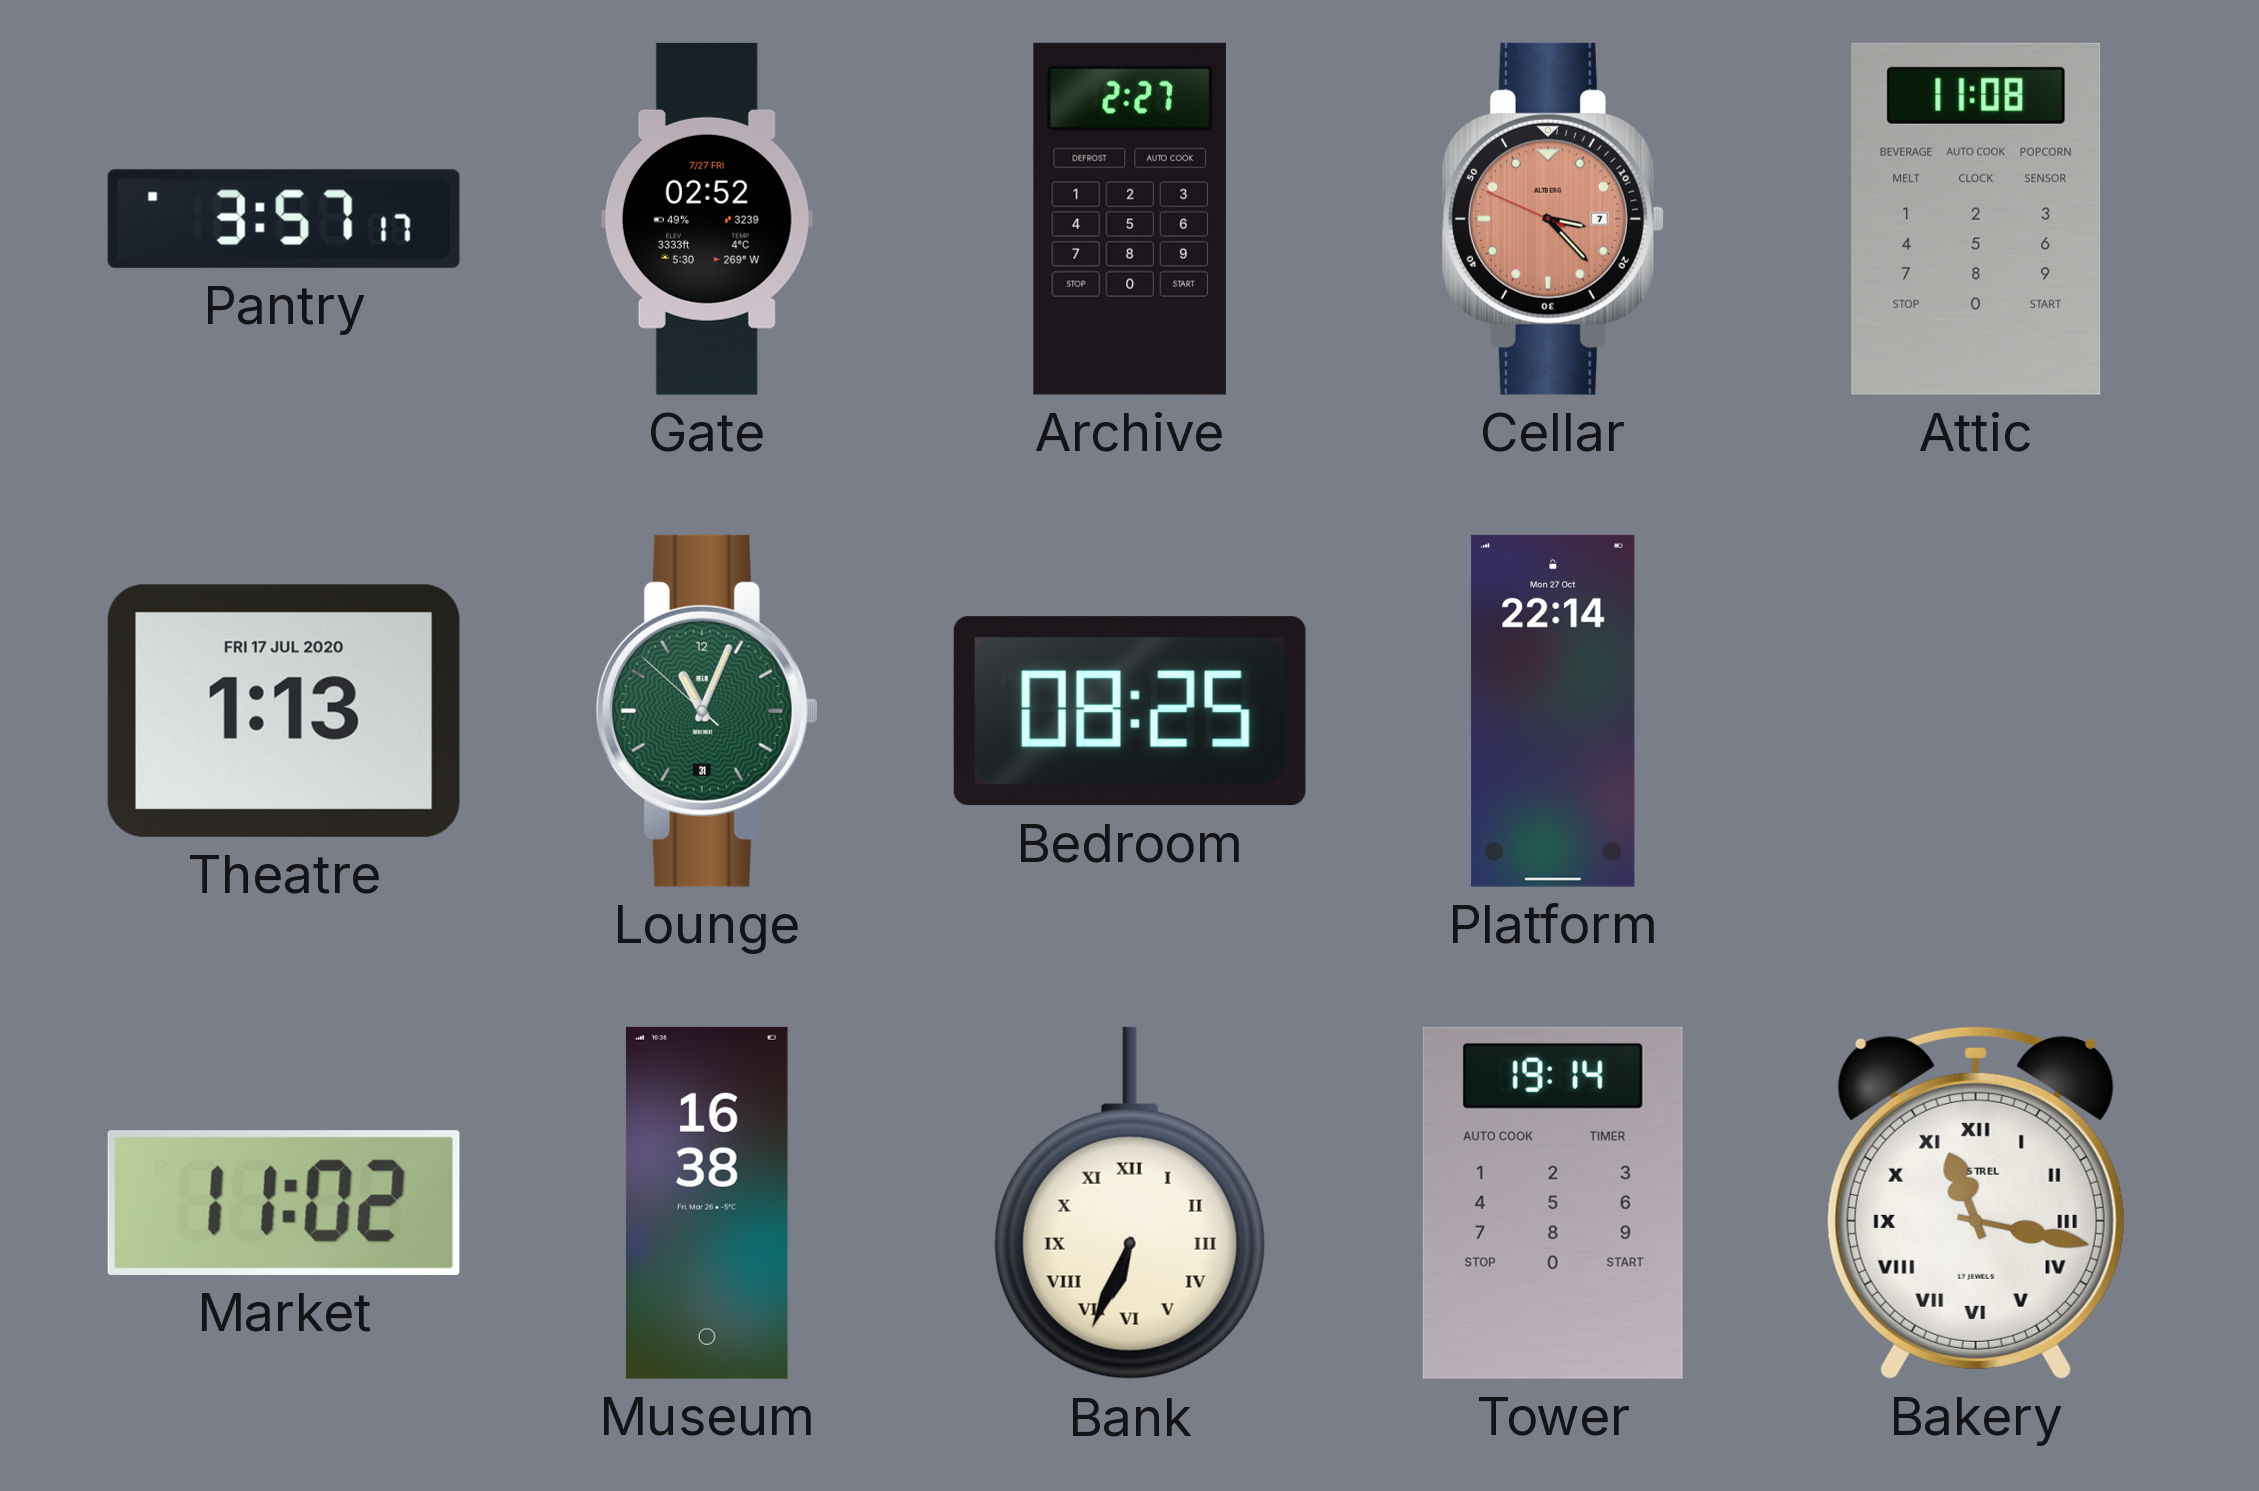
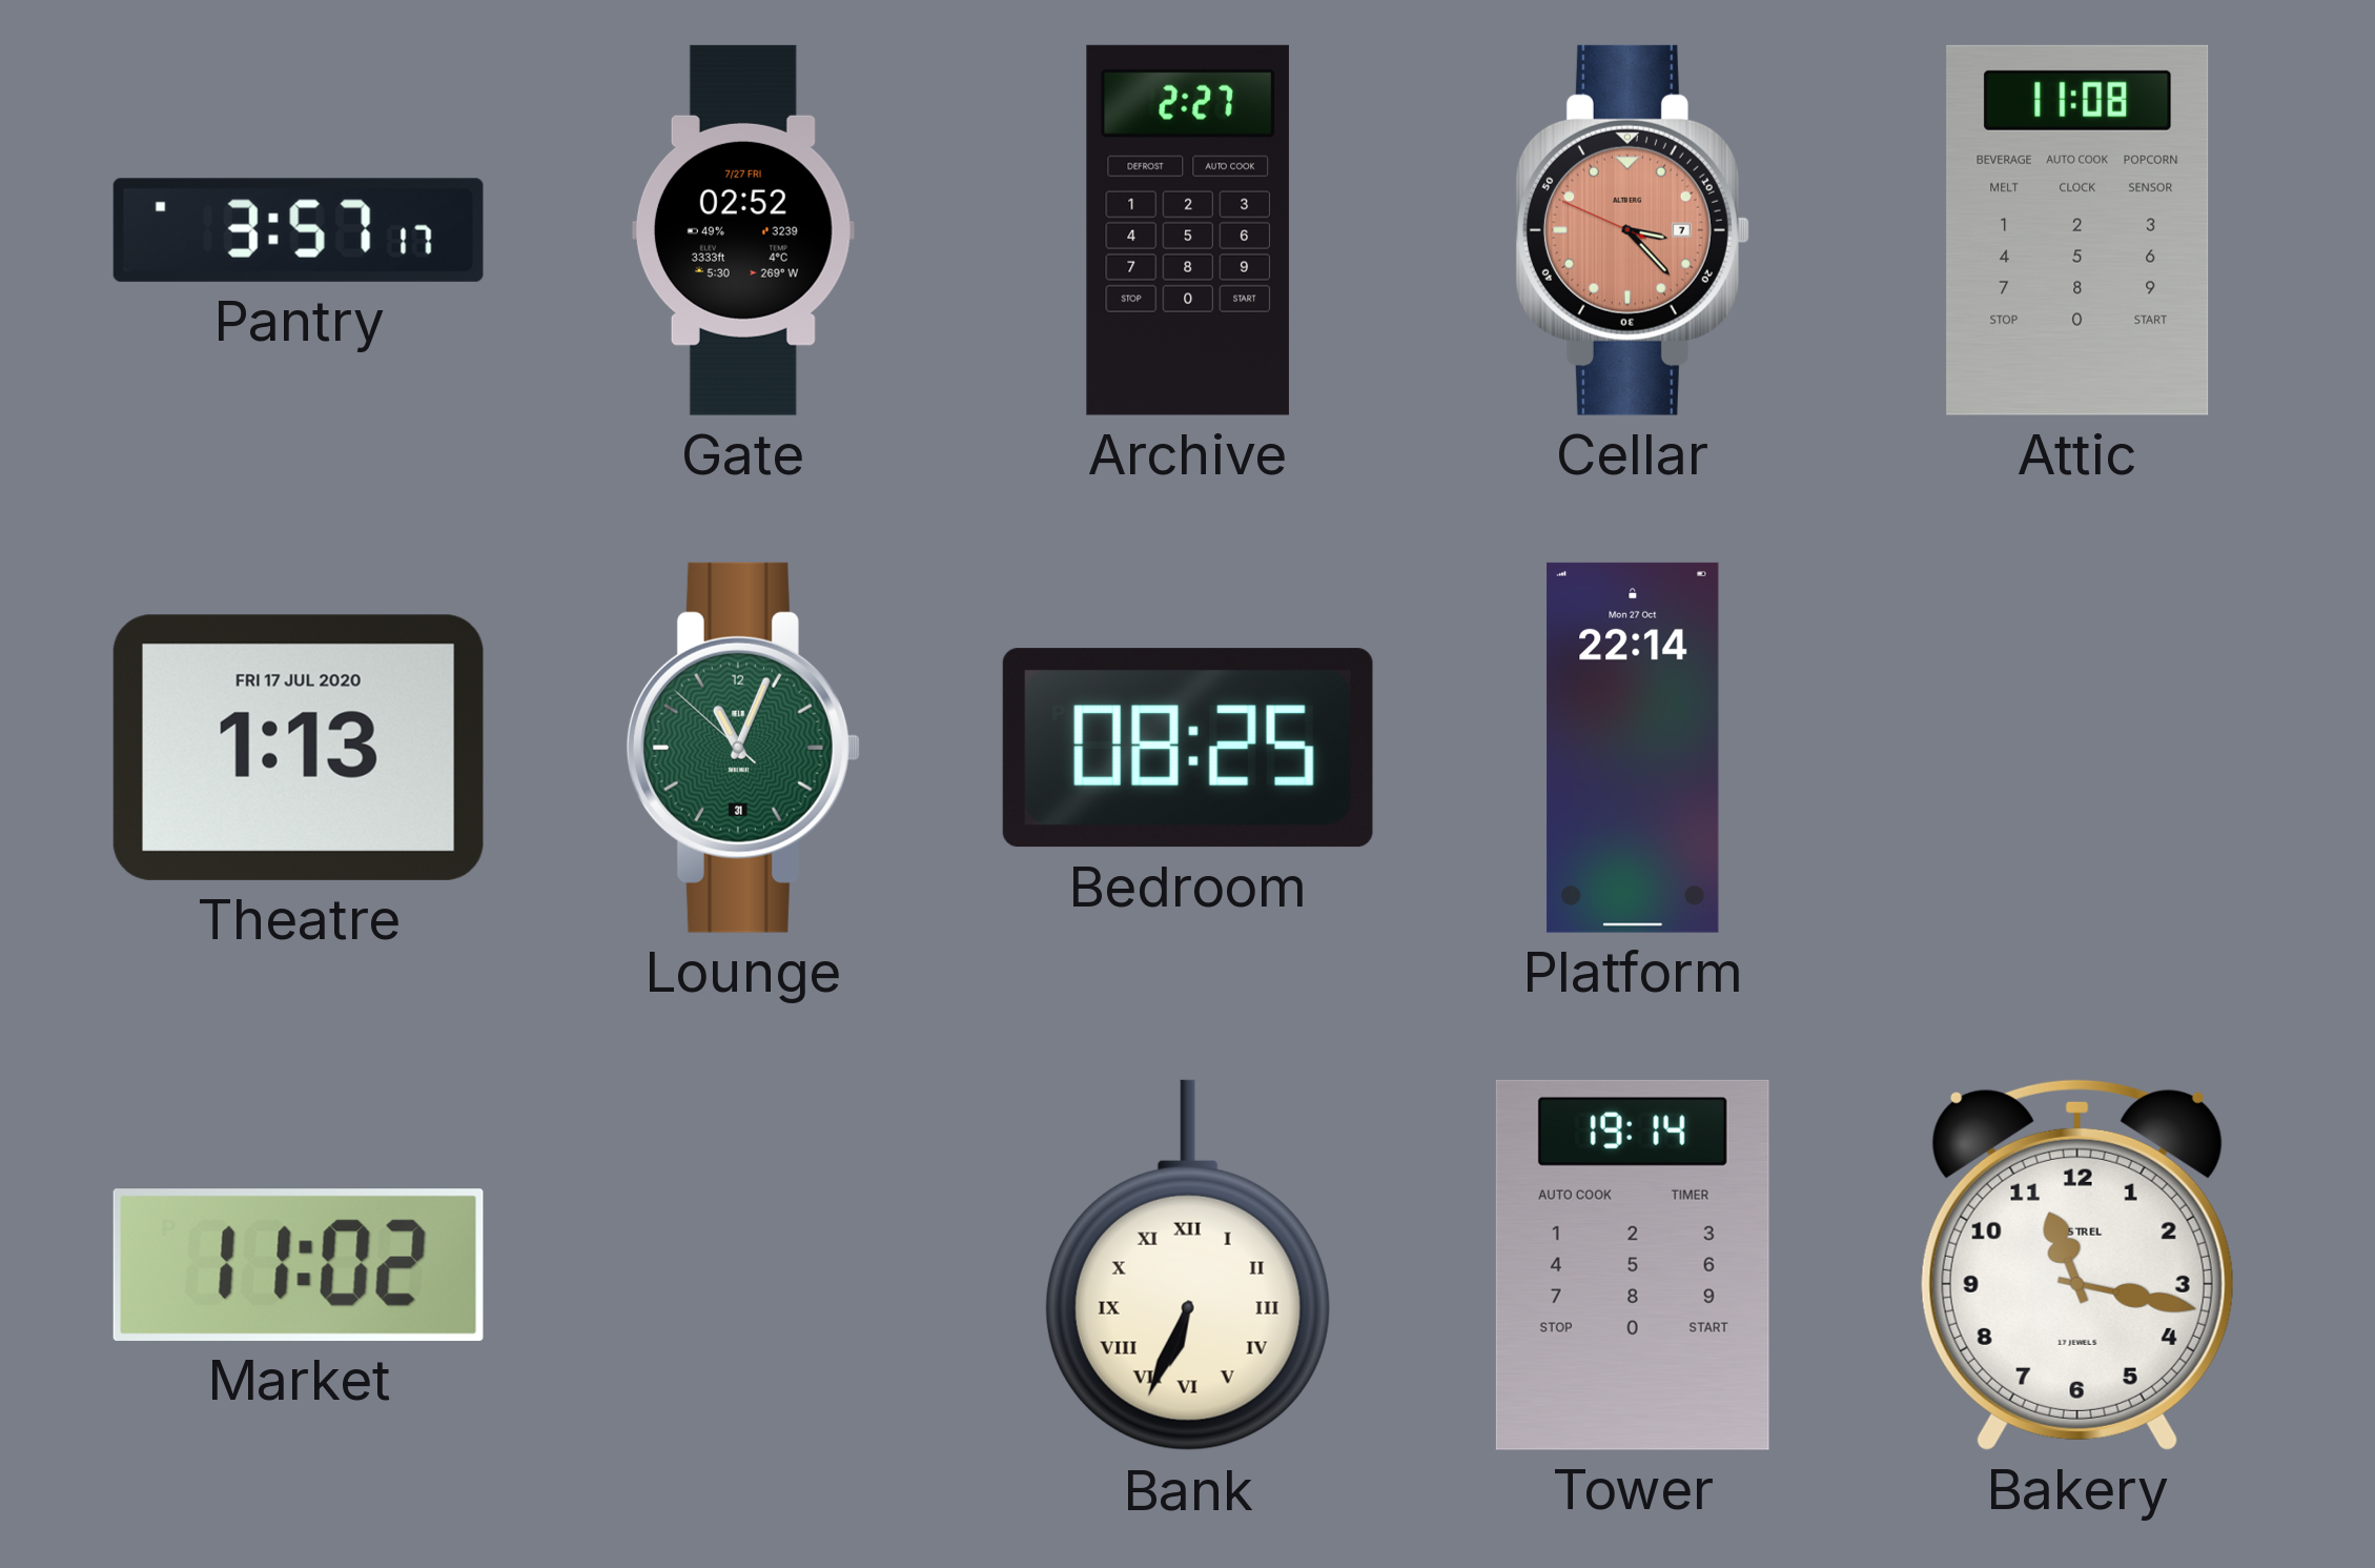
Museum: 16:38 -> none (707, 1203)
Bakery numerals: Roman -> Arabic (2077, 1264)
